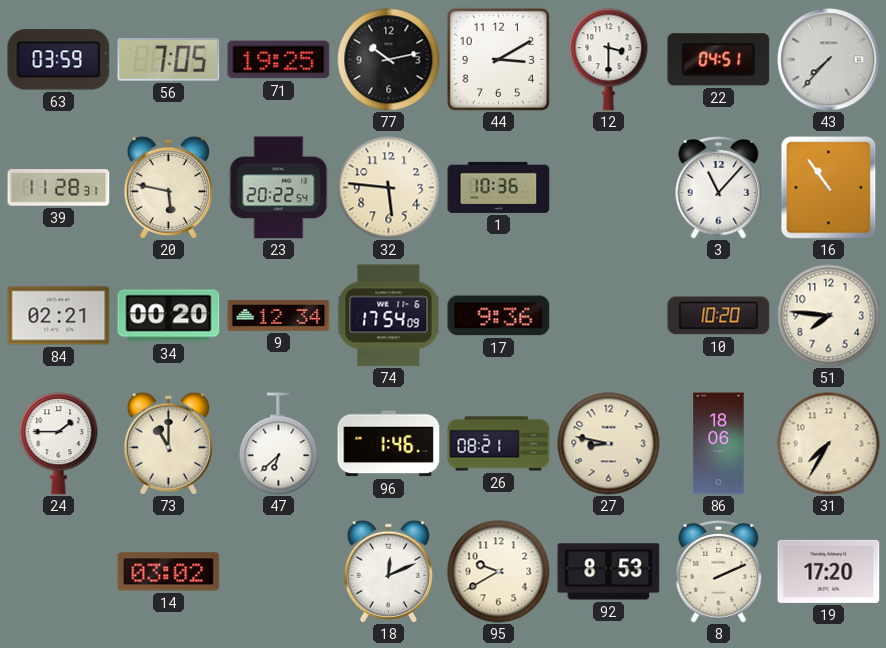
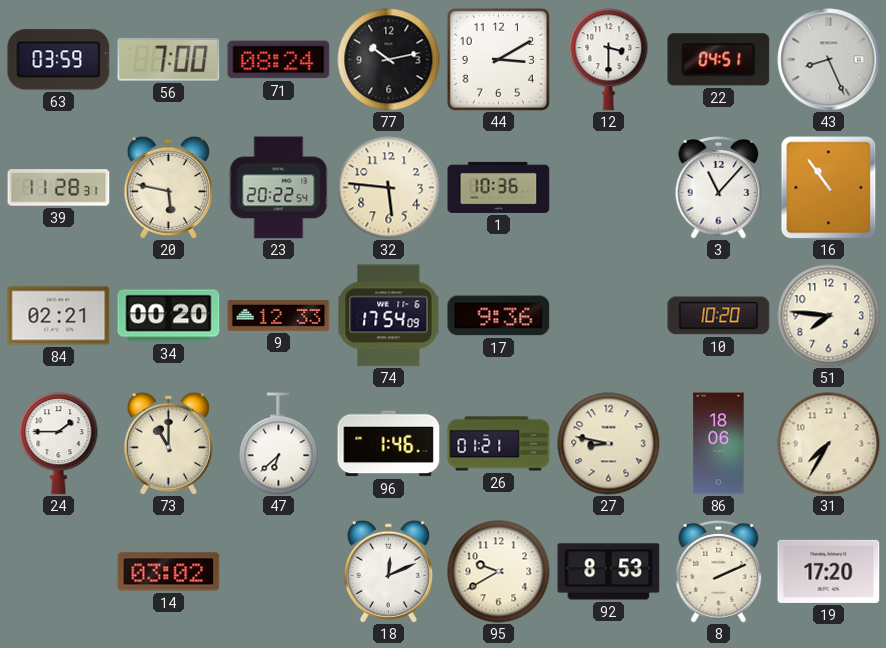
56: 7:05 -> 7:00 (169, 60)
71: 19:25 -> 08:24 (279, 60)
43: 7:37 -> 8:26 (829, 60)
9: 12:34 -> 12:33 (279, 316)
26: 08:21 -> 01:21 (499, 444)
